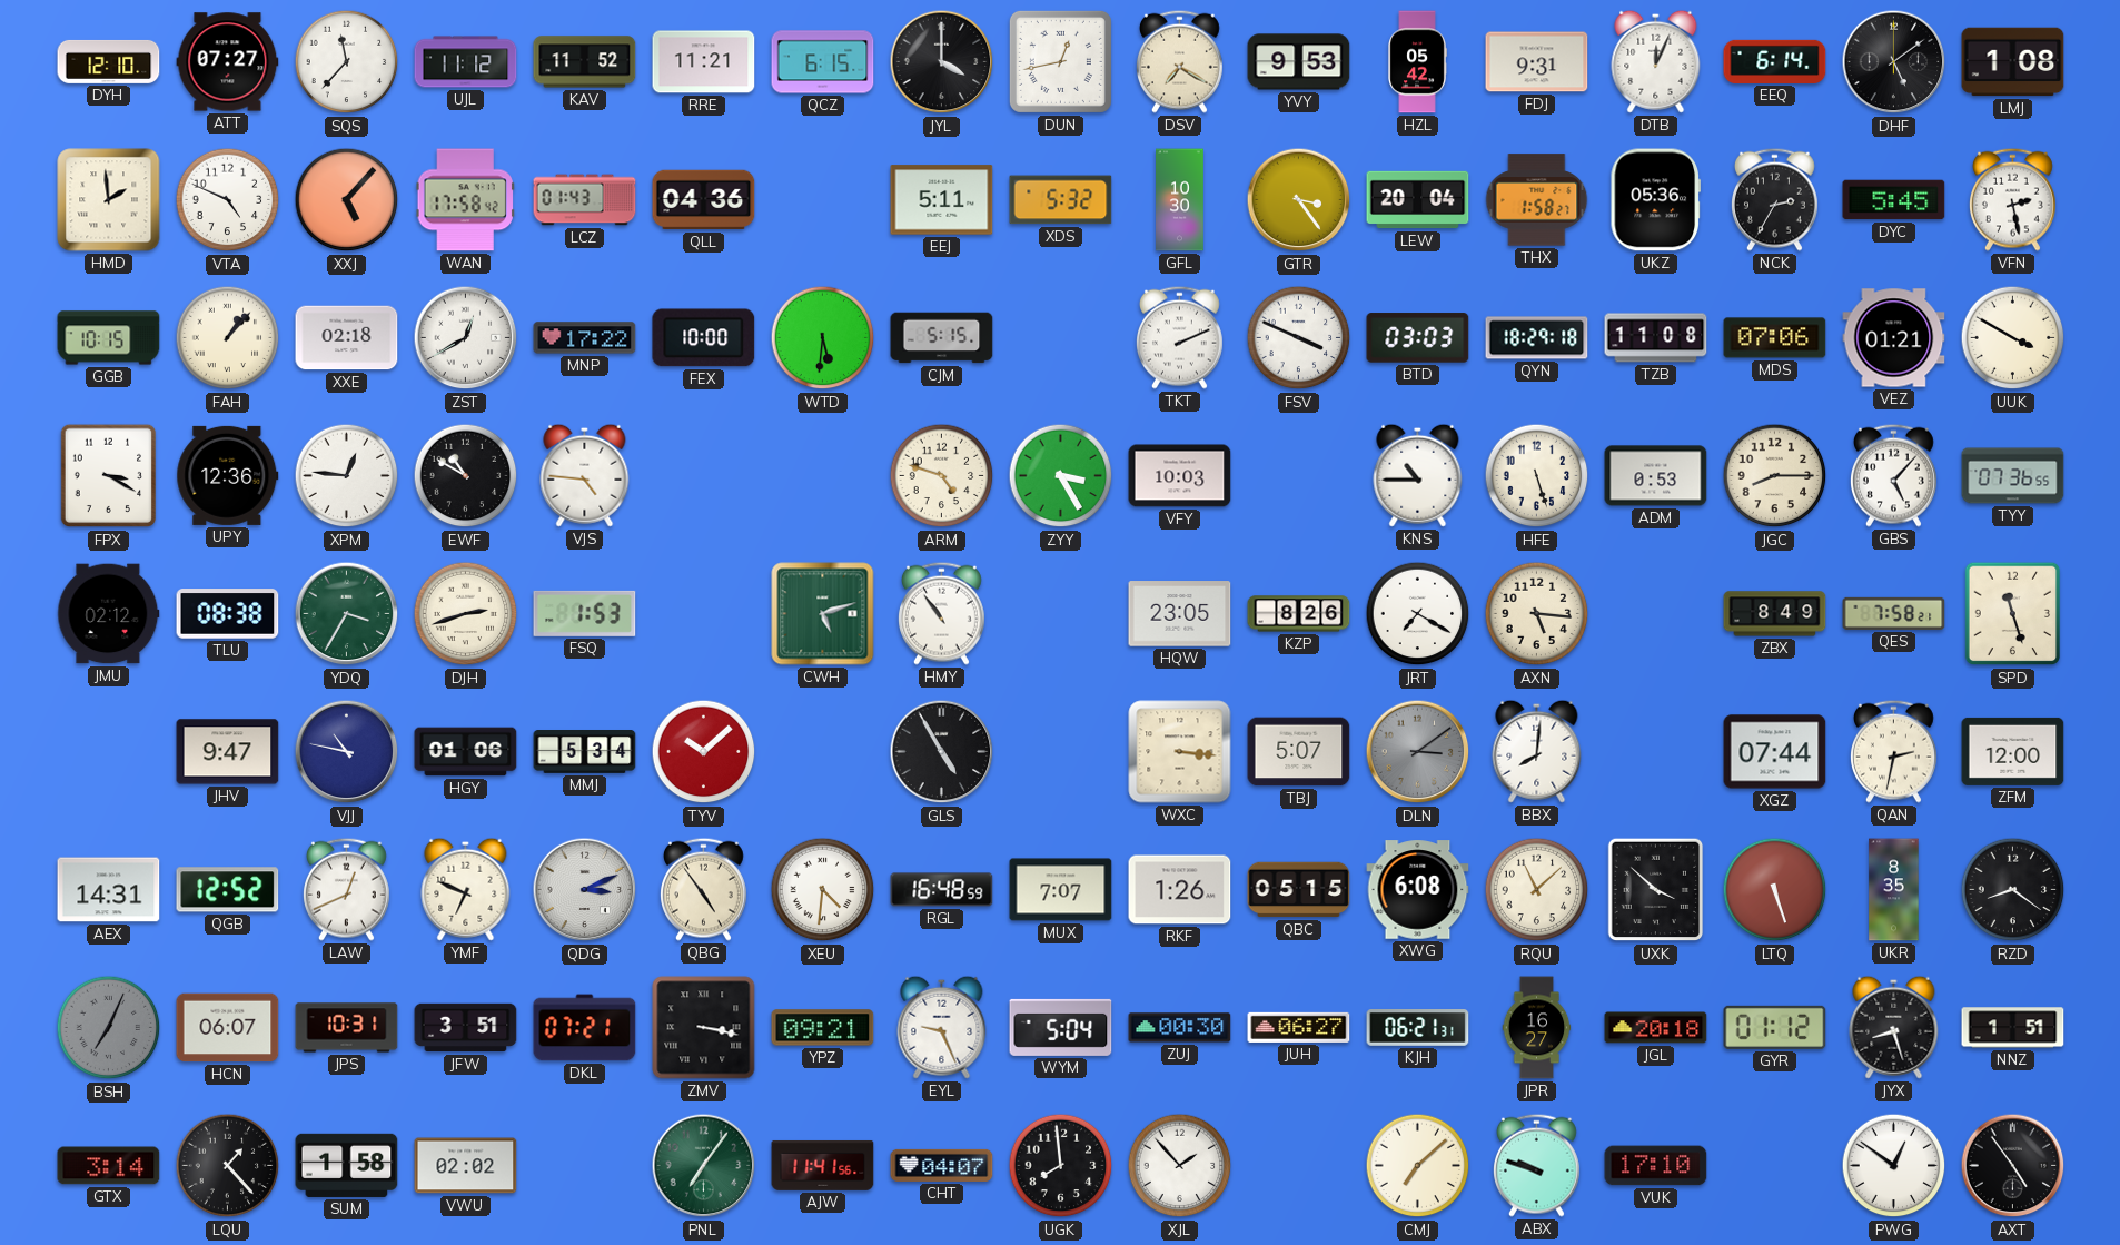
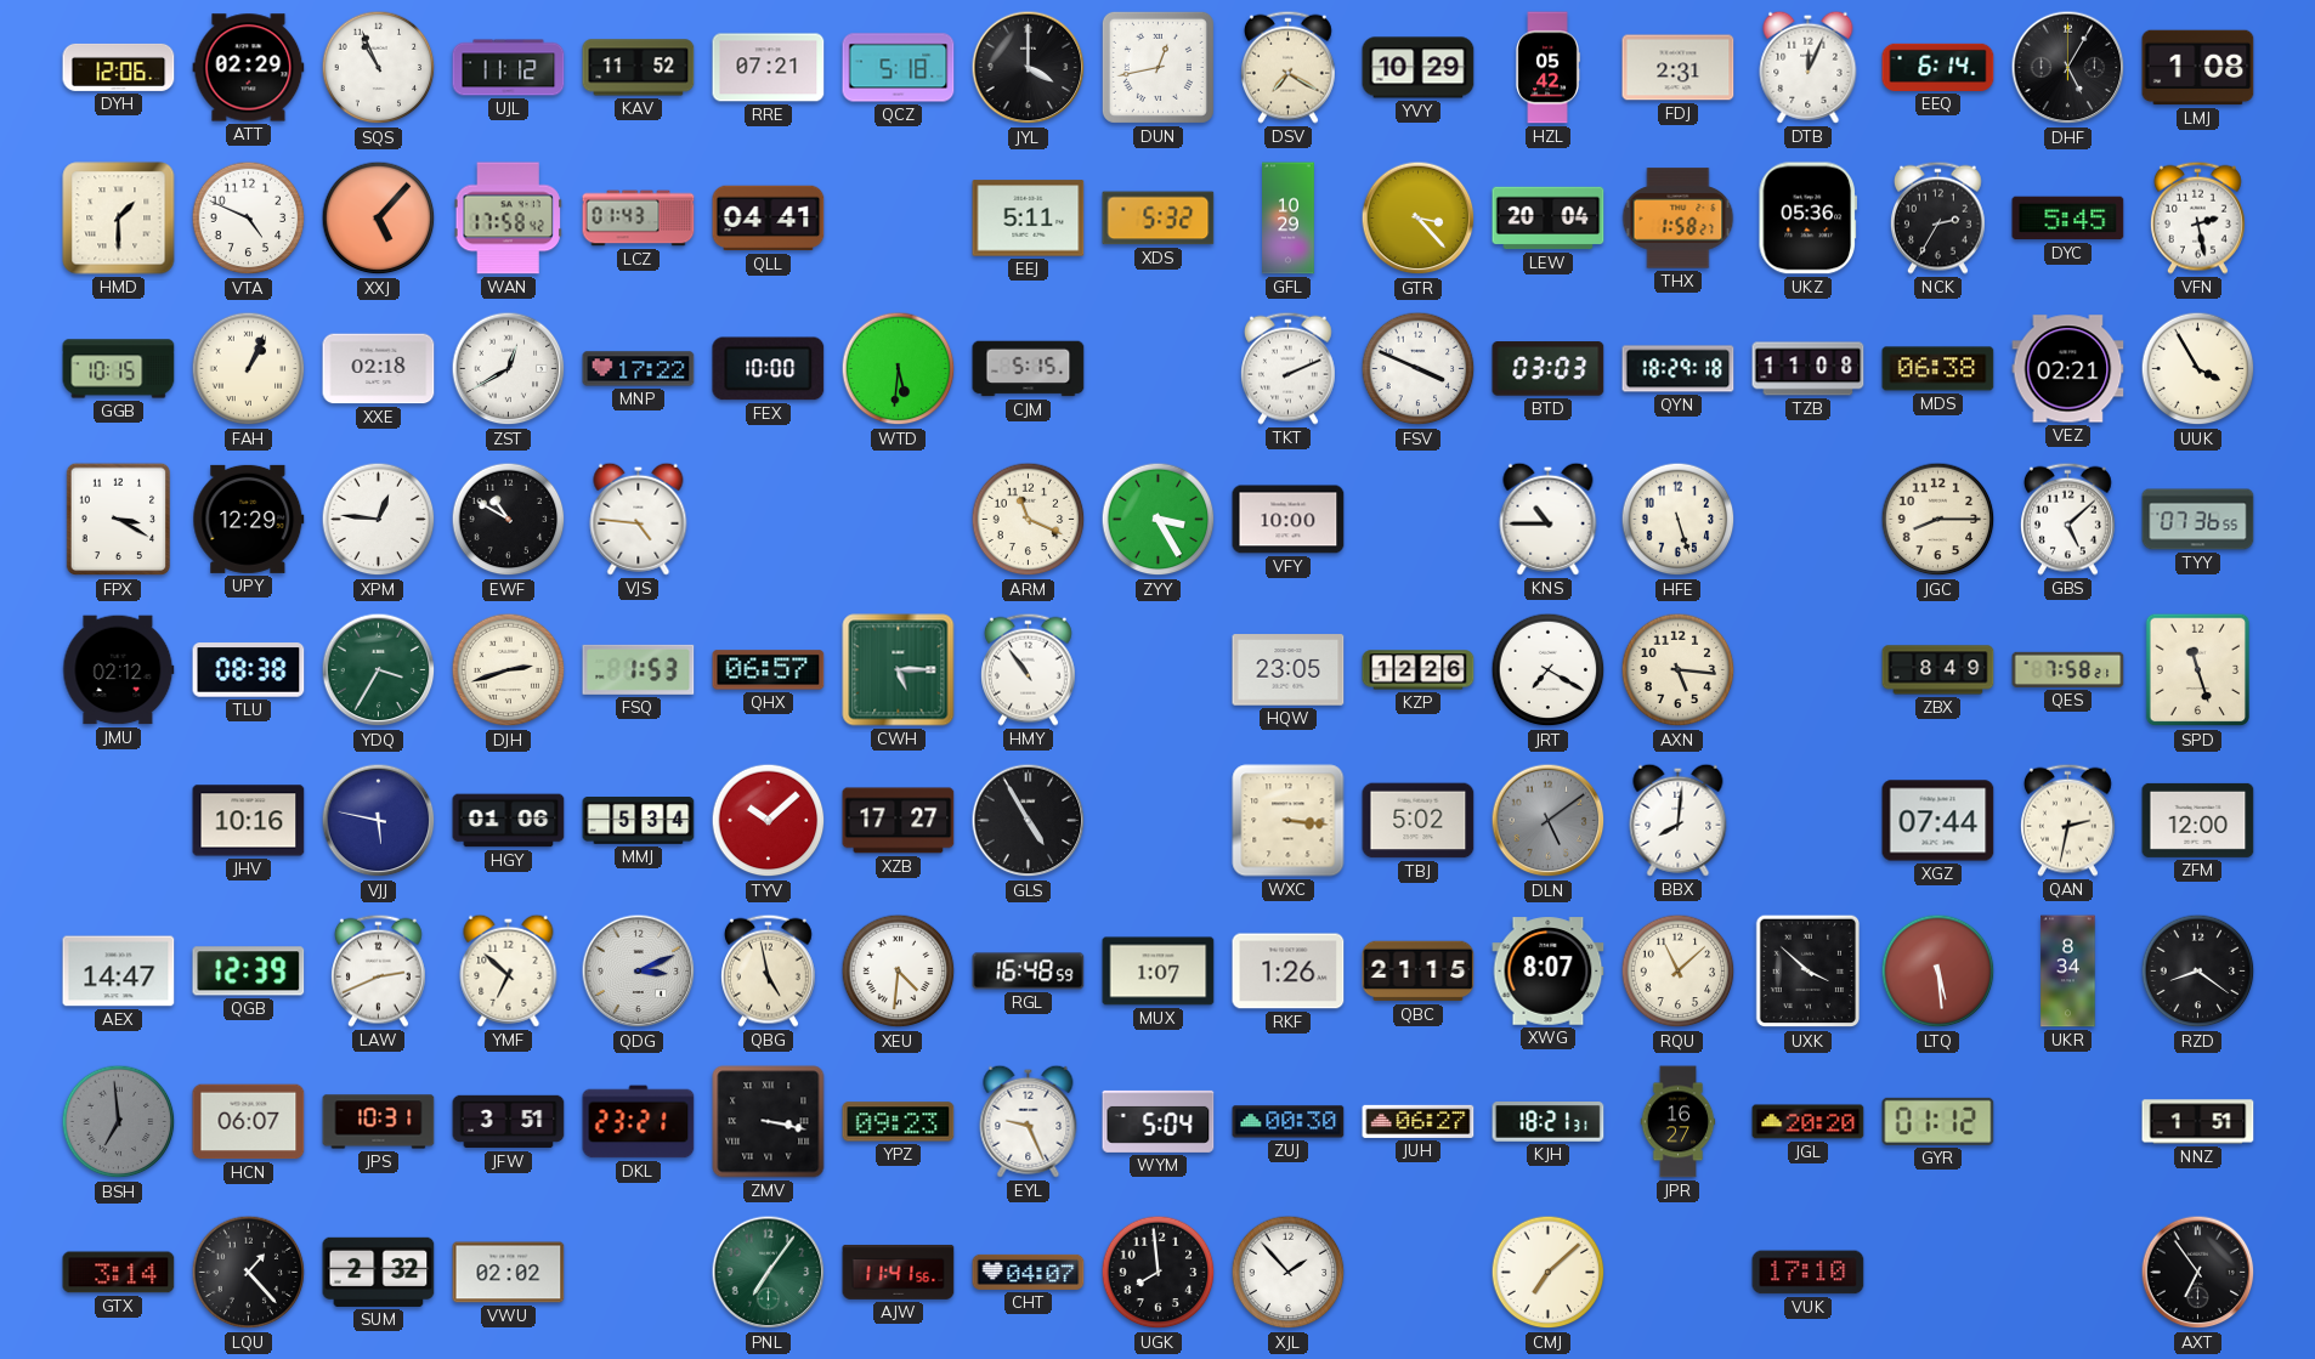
DYH: 12:10 -> 12:06 (119, 67)
ATT: 07:27 -> 02:29 (249, 68)
SQS: 11:37 -> 10:56 (379, 68)
RRE: 11:21 -> 07:21 (769, 68)
QCZ: 6:15 -> 5:18 (899, 68)
YVY: 9:53 -> 10:29 (1419, 68)
FDJ: 9:31 -> 2:31 (1679, 68)
DHF: 5:09 -> 5:05 (2068, 68)
HMD: 1:59 -> 1:30 (119, 219)
QLL: 04:36 -> 04:41 (769, 219)
GFL: 10:30 -> 10:29 (1289, 219)
GTR: 3:24 -> 3:23 (1419, 219)
FAH: 1:07 -> 1:04 (249, 369)
MDS: 07:06 -> 06:38 (1938, 369)
VEZ: 01:21 -> 02:21 (2068, 369)
UUK: 3:50 -> 3:55 (2198, 369)
UPY: 12:36 -> 12:29 (249, 519)
ARM: 4:48 -> 11:19 (1029, 520)
VFY: 10:03 -> 10:00 (1289, 520)
ADM: 0:53 -> none (1656, 476)
GBS: 5:07 -> 5:08 (2067, 519)
QHX: none -> 06:57 (769, 670)
CWH: 5:12 -> 5:15 (899, 670)
KZP: 8:26 -> 12:26 (1419, 670)
JHV: 9:47 -> 10:16 (249, 821)
VJJ: 10:47 -> 5:47 (379, 821)
XZB: none -> 17:27 (899, 821)
TBJ: 5:07 -> 5:02 (1419, 821)
DLN: 3:09 -> 5:09 (1549, 821)
AEX: 14:31 -> 14:47 (119, 972)
QGB: 12:52 -> 12:39 (249, 972)
LAW: 12:41 -> 2:41 (378, 970)
YMF: 6:49 -> 6:52 (509, 970)
QBG: 4:54 -> 4:58 (768, 970)
MUX: 7:07 -> 1:07 (1159, 972)
QBC: 05:15 -> 21:15 (1419, 972)
XWG: 6:08 -> 8:07 (1549, 972)
LTQ: 5:27 -> 5:29 (1938, 972)
UKR: 8:35 -> 8:34 (2068, 972)
BSH: 7:04 -> 6:59 (119, 1122)
DKL: 07:21 -> 23:21 (639, 1122)
YPZ: 09:21 -> 09:23 (899, 1122)
KJH: 06:21 -> 18:21 (1549, 1122)
JGL: 20:18 -> 20:20 (1809, 1122)
JYX: 8:27 -> none (1894, 1027)
SUM: 1:58 -> 2:32 (379, 1272)
ABX: 9:48 -> none (1536, 1165)
PWG: 12:51 -> none (1894, 1166)
AXT: 4:54 -> 6:54 (2198, 1273)
